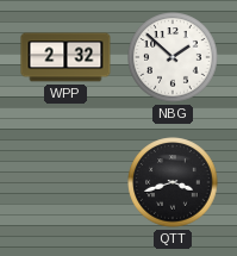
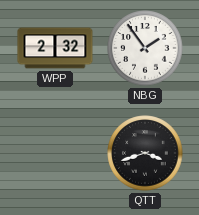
NBG: 1:52 -> 1:54 (145, 48)
